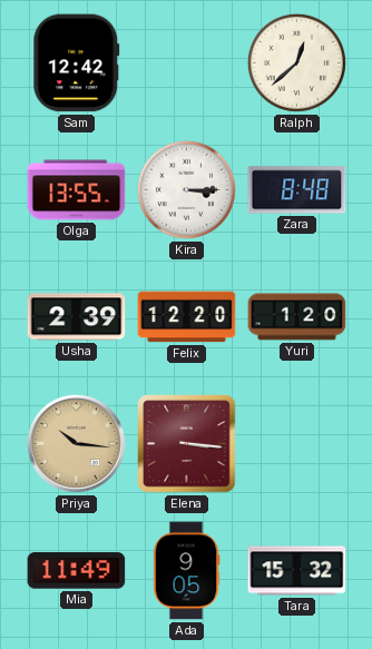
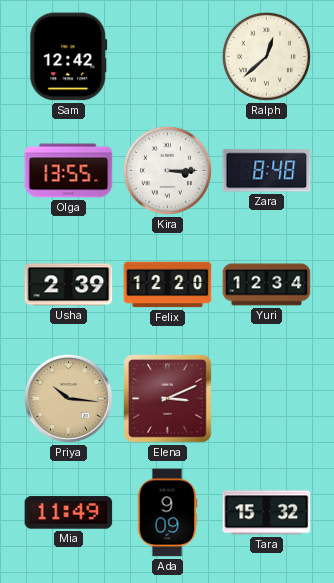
Yuri: 1:20 -> 12:34 (267, 285)
Elena: 3:16 -> 3:11 (168, 399)
Ada: 9:05 -> 9:09 (167, 513)
